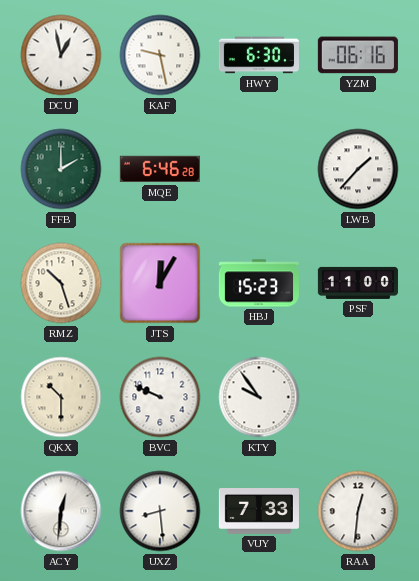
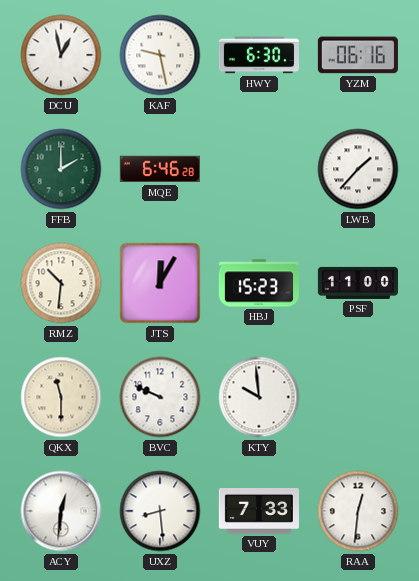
RMZ: 10:27 -> 10:31 (61, 283)
QKX: 10:30 -> 11:30 (61, 397)
KTY: 9:54 -> 9:59 (259, 397)
